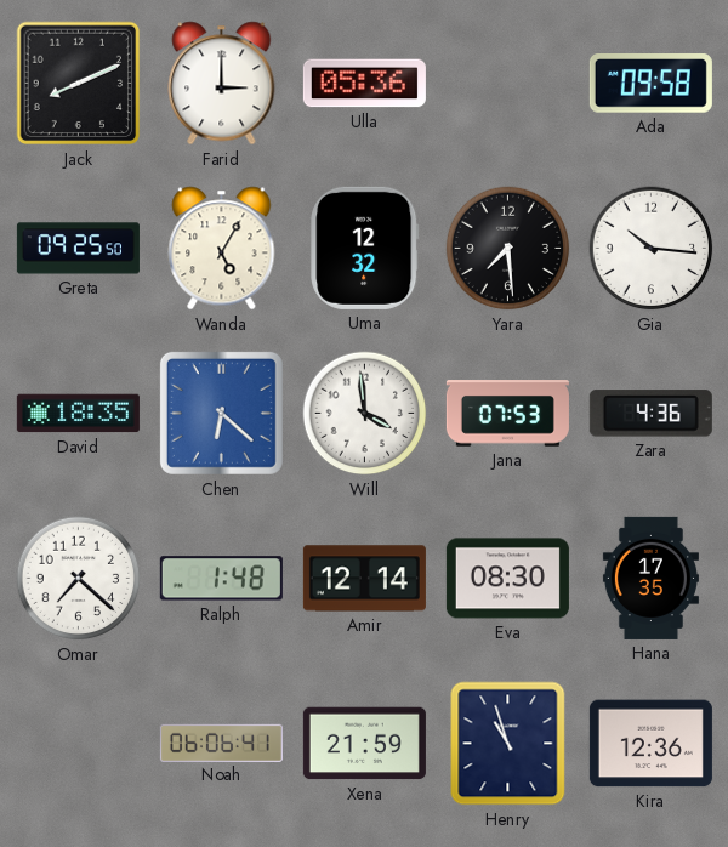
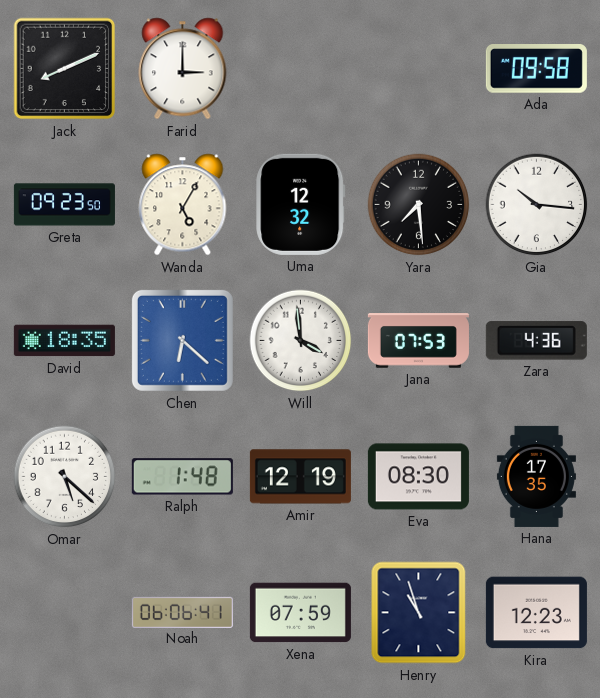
Ulla: 05:36 -> none (364, 84)
Greta: 09:25 -> 09:23 (64, 205)
Omar: 7:22 -> 5:22 (65, 477)
Amir: 12:14 -> 12:19 (300, 477)
Xena: 21:59 -> 07:59 (300, 613)
Kira: 12:36 -> 12:23 (536, 613)
